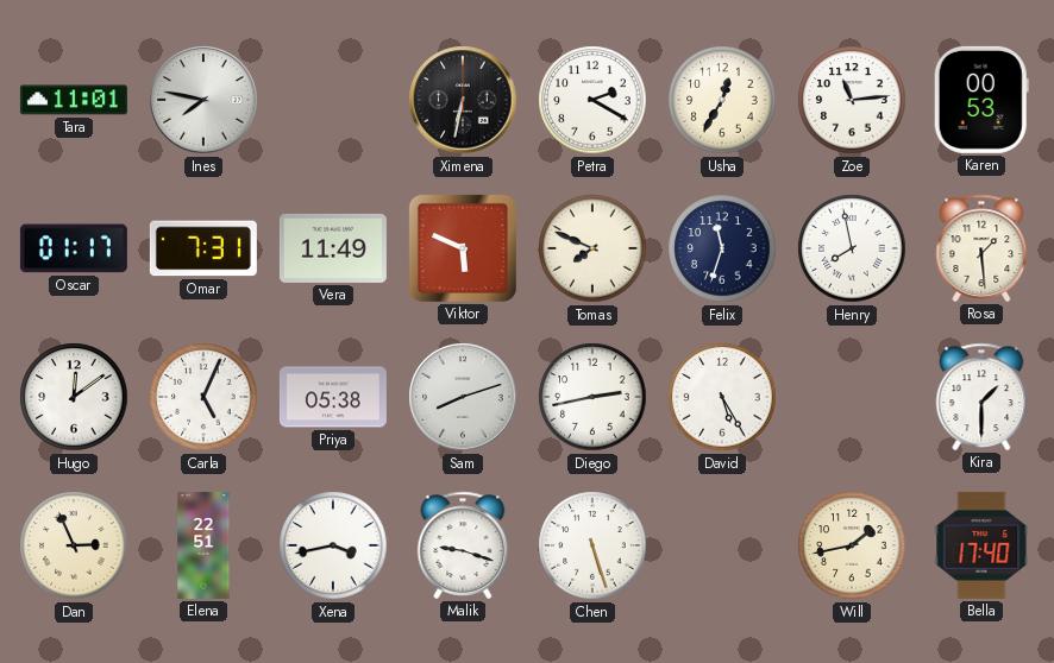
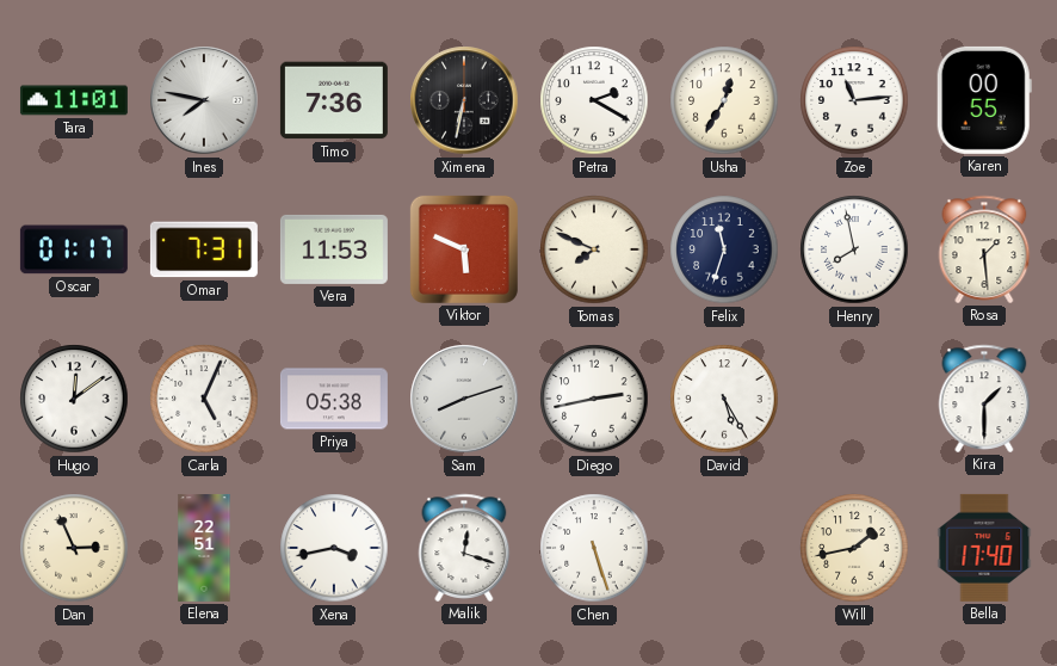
Timo: none -> 7:36 (334, 100)
Karen: 00:53 -> 00:55 (984, 100)
Vera: 11:49 -> 11:53 (334, 249)
Malik: 9:18 -> 12:18 (464, 548)
